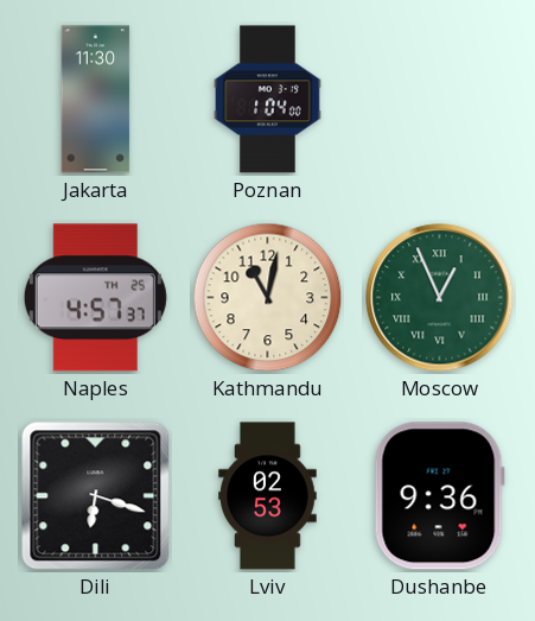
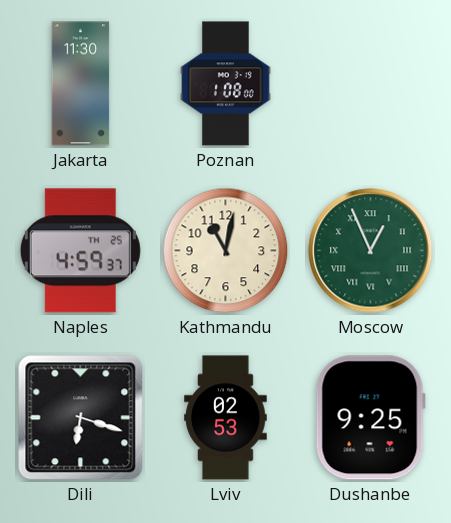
Poznan: 1:04 -> 1:08 (226, 84)
Naples: 4:57 -> 4:59 (80, 251)
Dushanbe: 9:36 -> 9:25 (370, 418)
